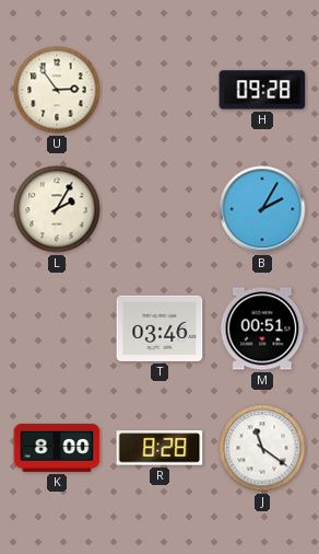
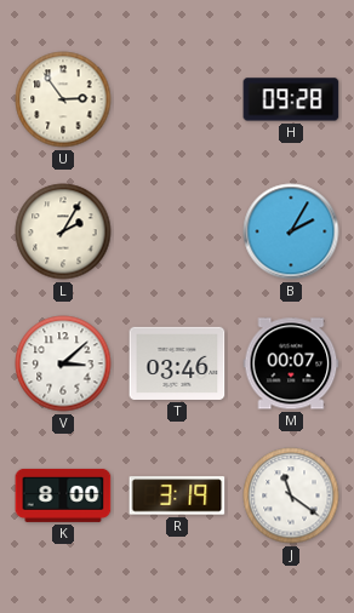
V: none -> 3:08 (63, 363)
M: 00:51 -> 00:07 (291, 363)
R: 8:28 -> 3:19 (177, 495)
